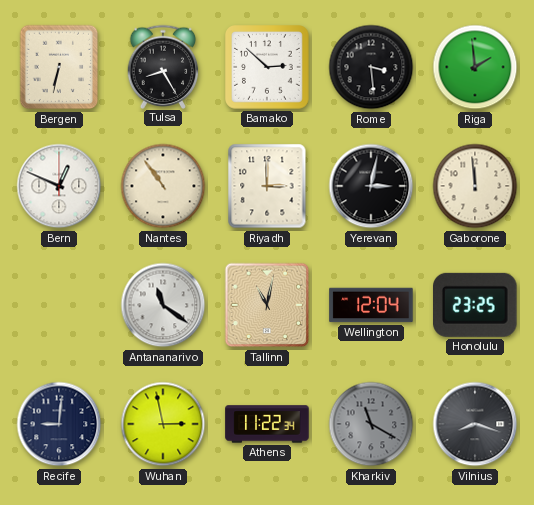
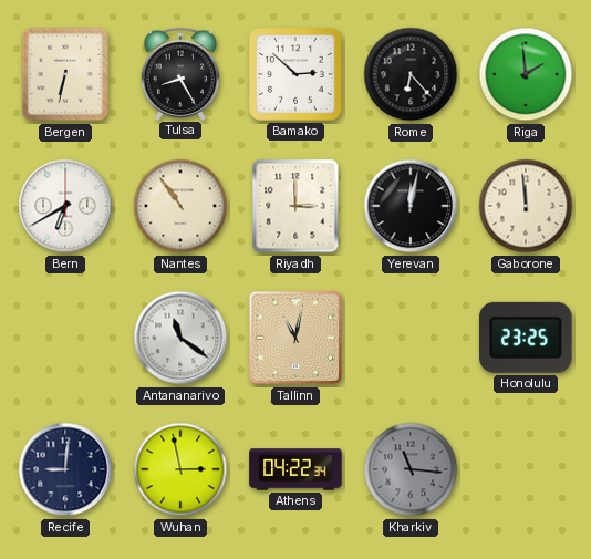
Rome: 3:29 -> 6:23 (411, 74)
Bern: 12:49 -> 6:40 (65, 206)
Yerevan: 3:02 -> 12:02 (411, 206)
Wellington: 12:04 -> none (371, 305)
Athens: 11:22 -> 04:22 (295, 469)
Kharkiv: 11:20 -> 11:16 (411, 469)
Vilnius: 8:18 -> none (475, 424)
